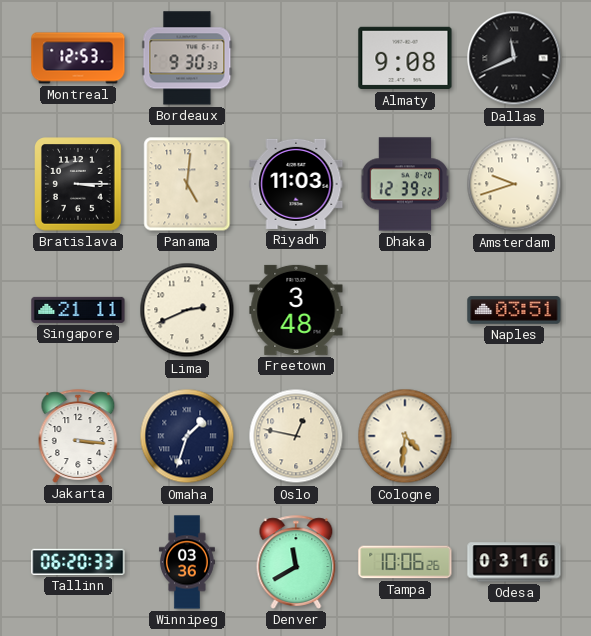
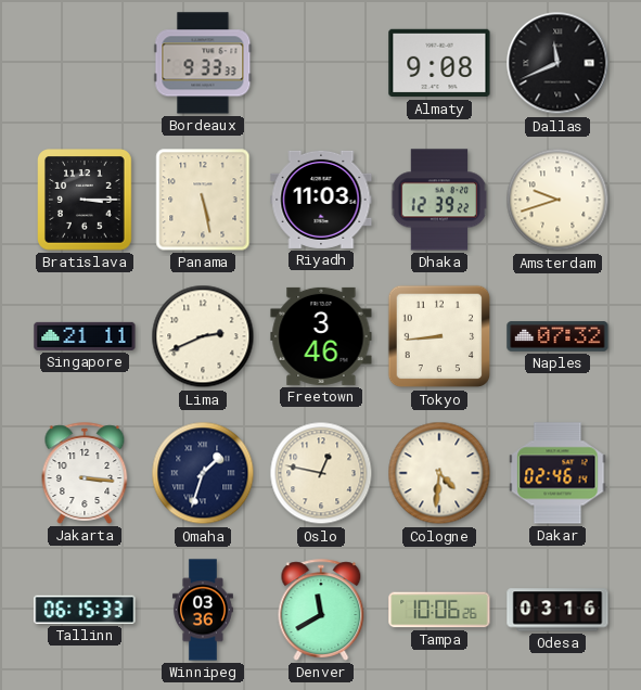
Montreal: 12:53 -> none (78, 58)
Bordeaux: 9:30 -> 9:33 (203, 63)
Panama: 5:01 -> 5:28 (203, 200)
Freetown: 3:48 -> 3:46 (321, 336)
Tokyo: none -> 8:44 (439, 336)
Naples: 03:51 -> 07:32 (557, 336)
Dakar: none -> 02:46 (557, 473)
Tallinn: 06:20 -> 06:15 (85, 610)
